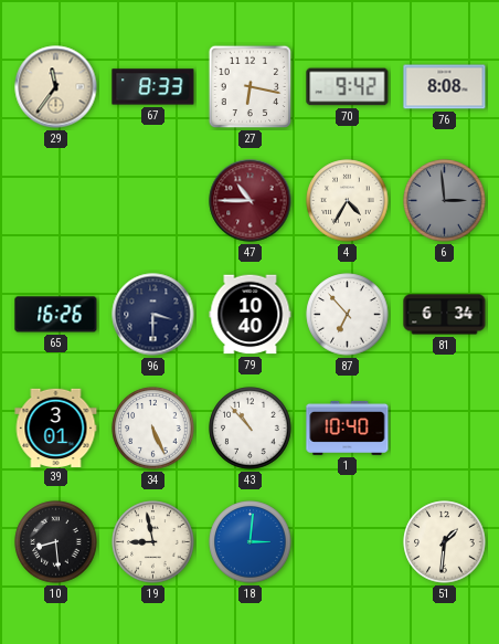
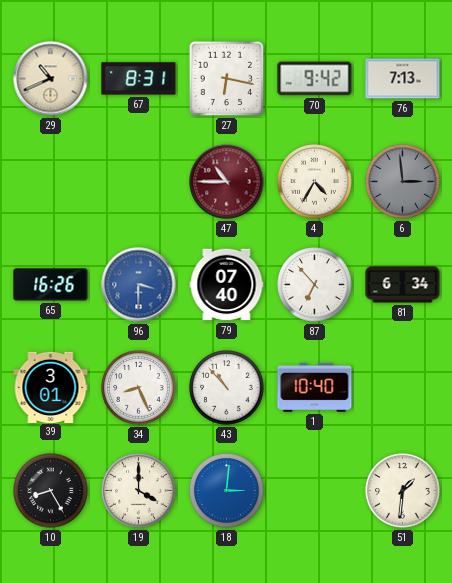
29: 11:36 -> 10:41 (51, 79)
67: 8:33 -> 8:31 (139, 79)
76: 8:08 -> 7:13 (403, 79)
96 dial: navy -> blue (139, 285)
79: 10:40 -> 07:40 (227, 285)
34: 5:26 -> 8:26 (139, 388)
10: 8:29 -> 8:25 (51, 491)
19: 8:58 -> 4:00 (139, 491)
